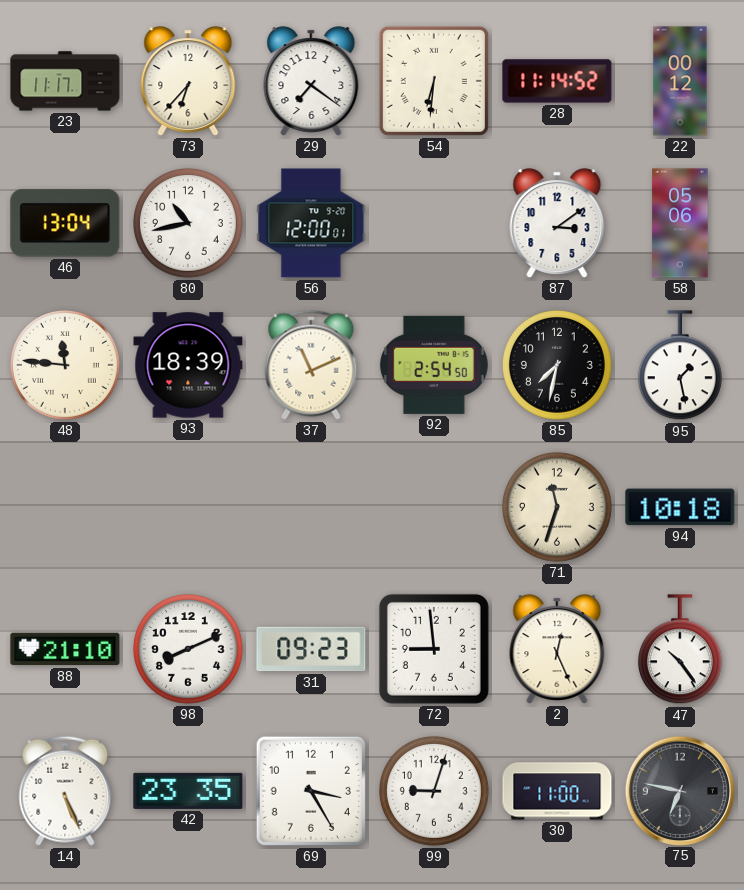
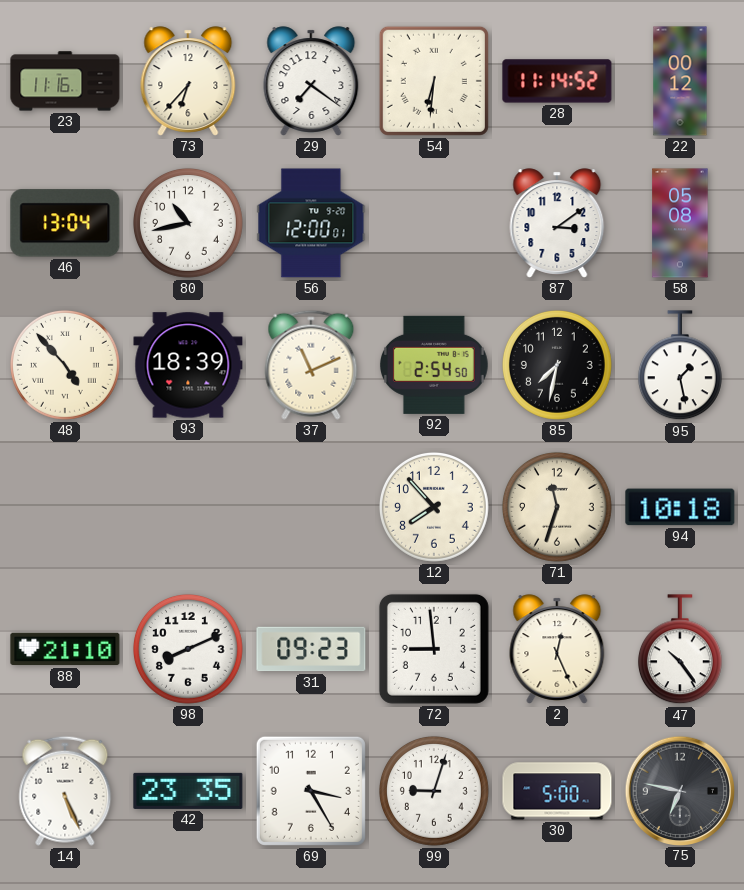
23: 11:17 -> 11:16 (65, 81)
58: 05:06 -> 05:08 (680, 223)
48: 11:46 -> 4:53 (65, 365)
12: none -> 7:53 (434, 507)
30: 11:00 -> 5:00 (557, 791)
